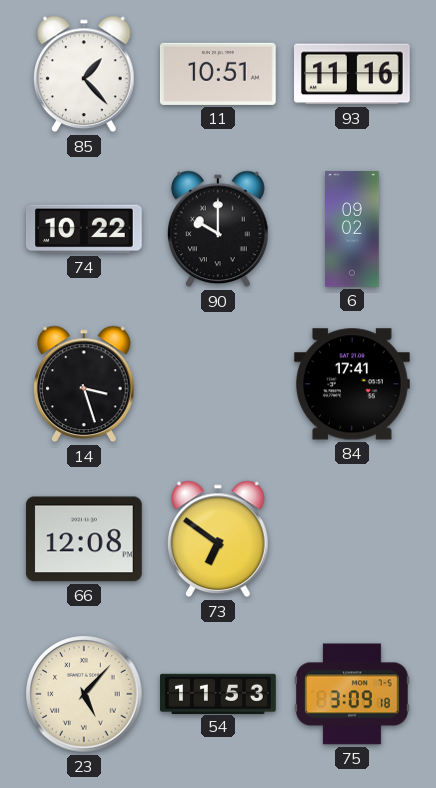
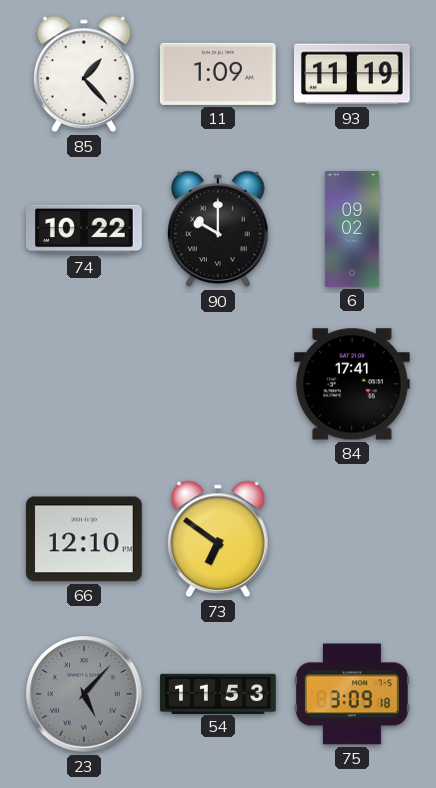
11: 10:51 -> 1:09 (219, 74)
93: 11:16 -> 11:19 (353, 74)
14: 3:27 -> none (85, 384)
66: 12:08 -> 12:10 (84, 539)
23 dial: cream -> grey (84, 694)
